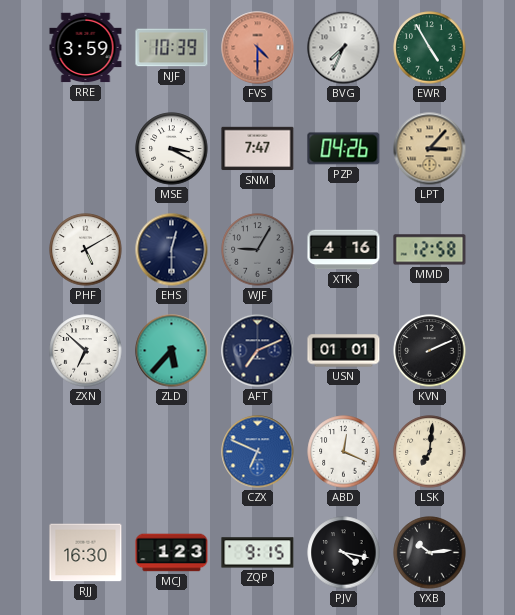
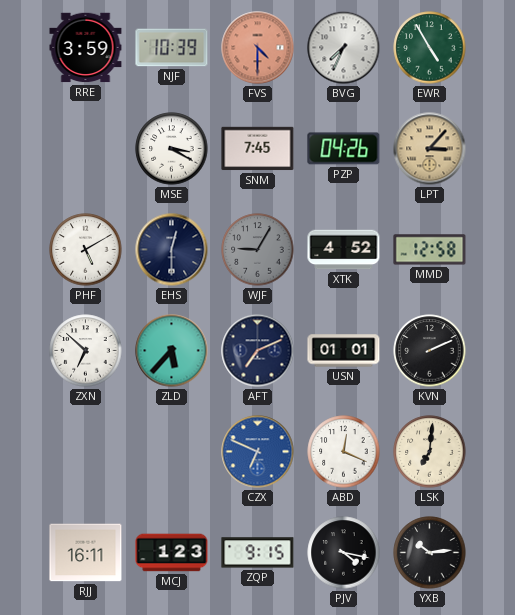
SNM: 7:47 -> 7:45 (258, 149)
XTK: 4:16 -> 4:52 (344, 250)
RJJ: 16:30 -> 16:11 (86, 553)
